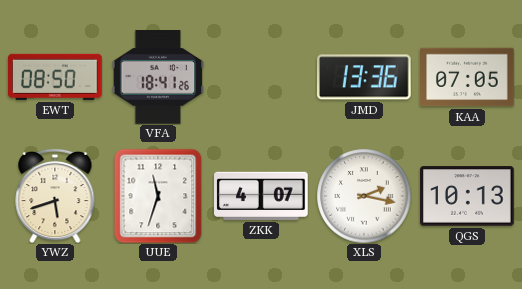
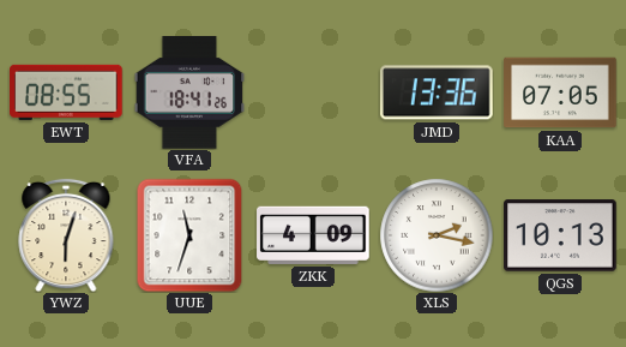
EWT: 08:50 -> 08:55 (67, 92)
YWZ: 5:42 -> 6:03 (66, 235)
ZKK: 4:07 -> 4:09 (313, 235)
